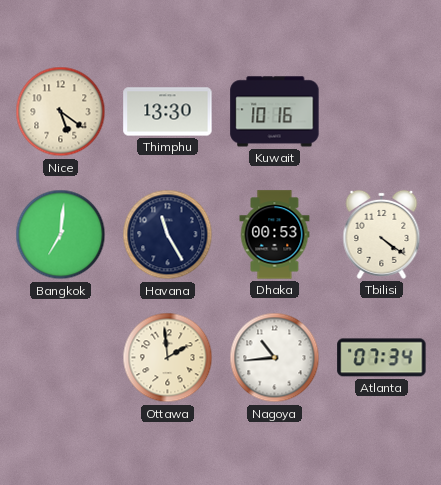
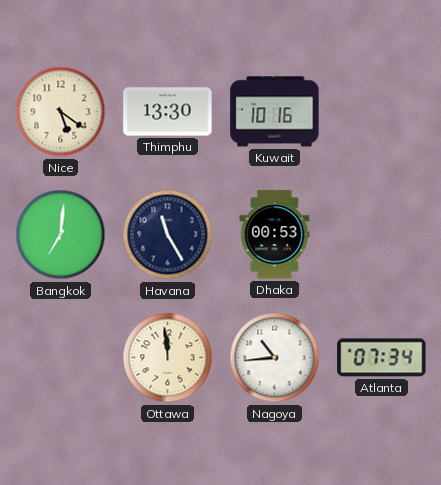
Tbilisi: 4:21 -> none (382, 234)
Ottawa: 1:59 -> 11:59 (168, 358)
